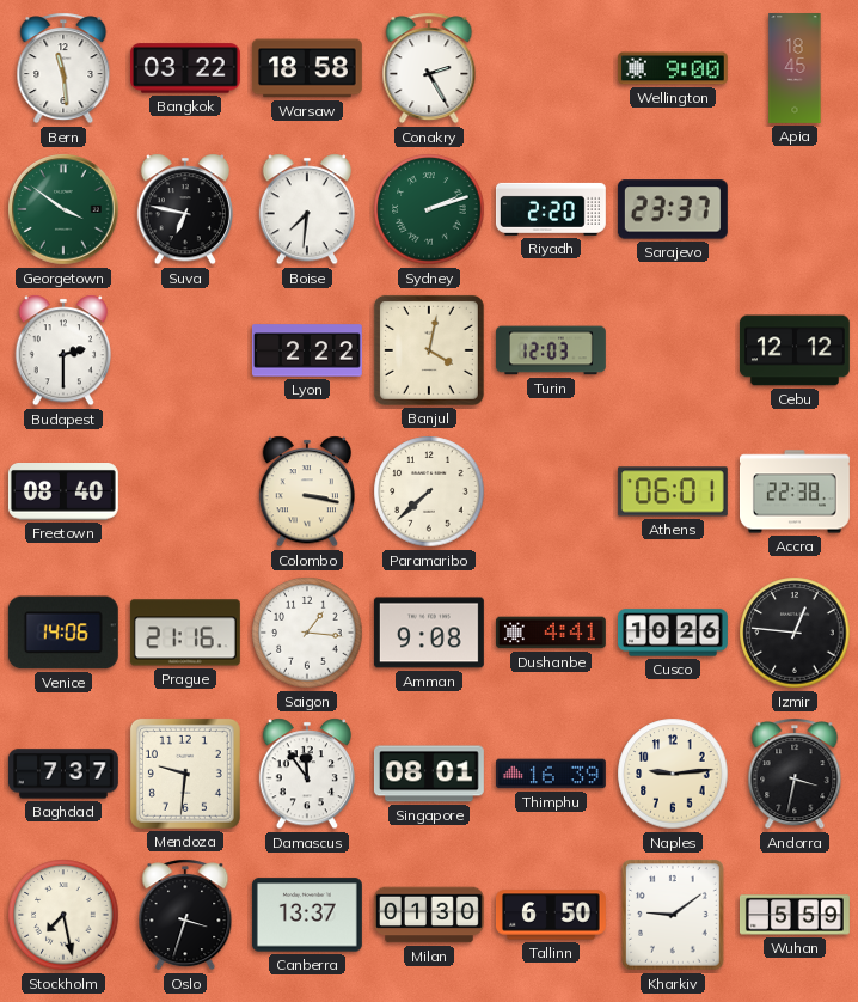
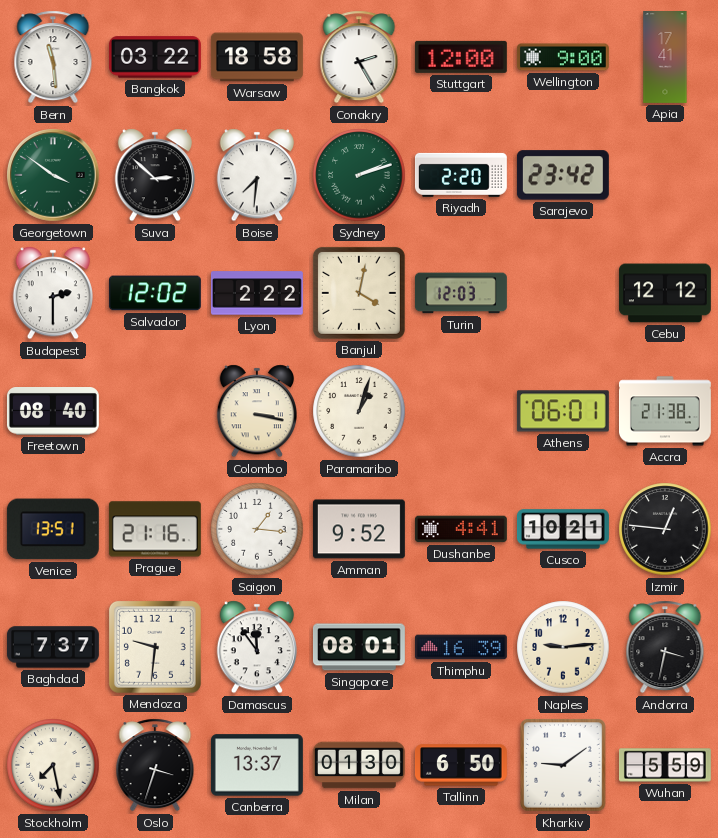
Stuttgart: none -> 12:00 (461, 57)
Apia: 18:45 -> 17:41 (665, 58)
Suva: 6:47 -> 2:52 (154, 175)
Sarajevo: 23:37 -> 23:42 (563, 175)
Salvador: none -> 12:02 (155, 293)
Paramaribo: 7:38 -> 1:03 (359, 411)
Accra: 22:38 -> 21:38 (665, 411)
Venice: 14:06 -> 13:51 (53, 529)
Amman: 9:08 -> 9:52 (359, 529)
Cusco: 10:26 -> 10:21 (564, 529)
